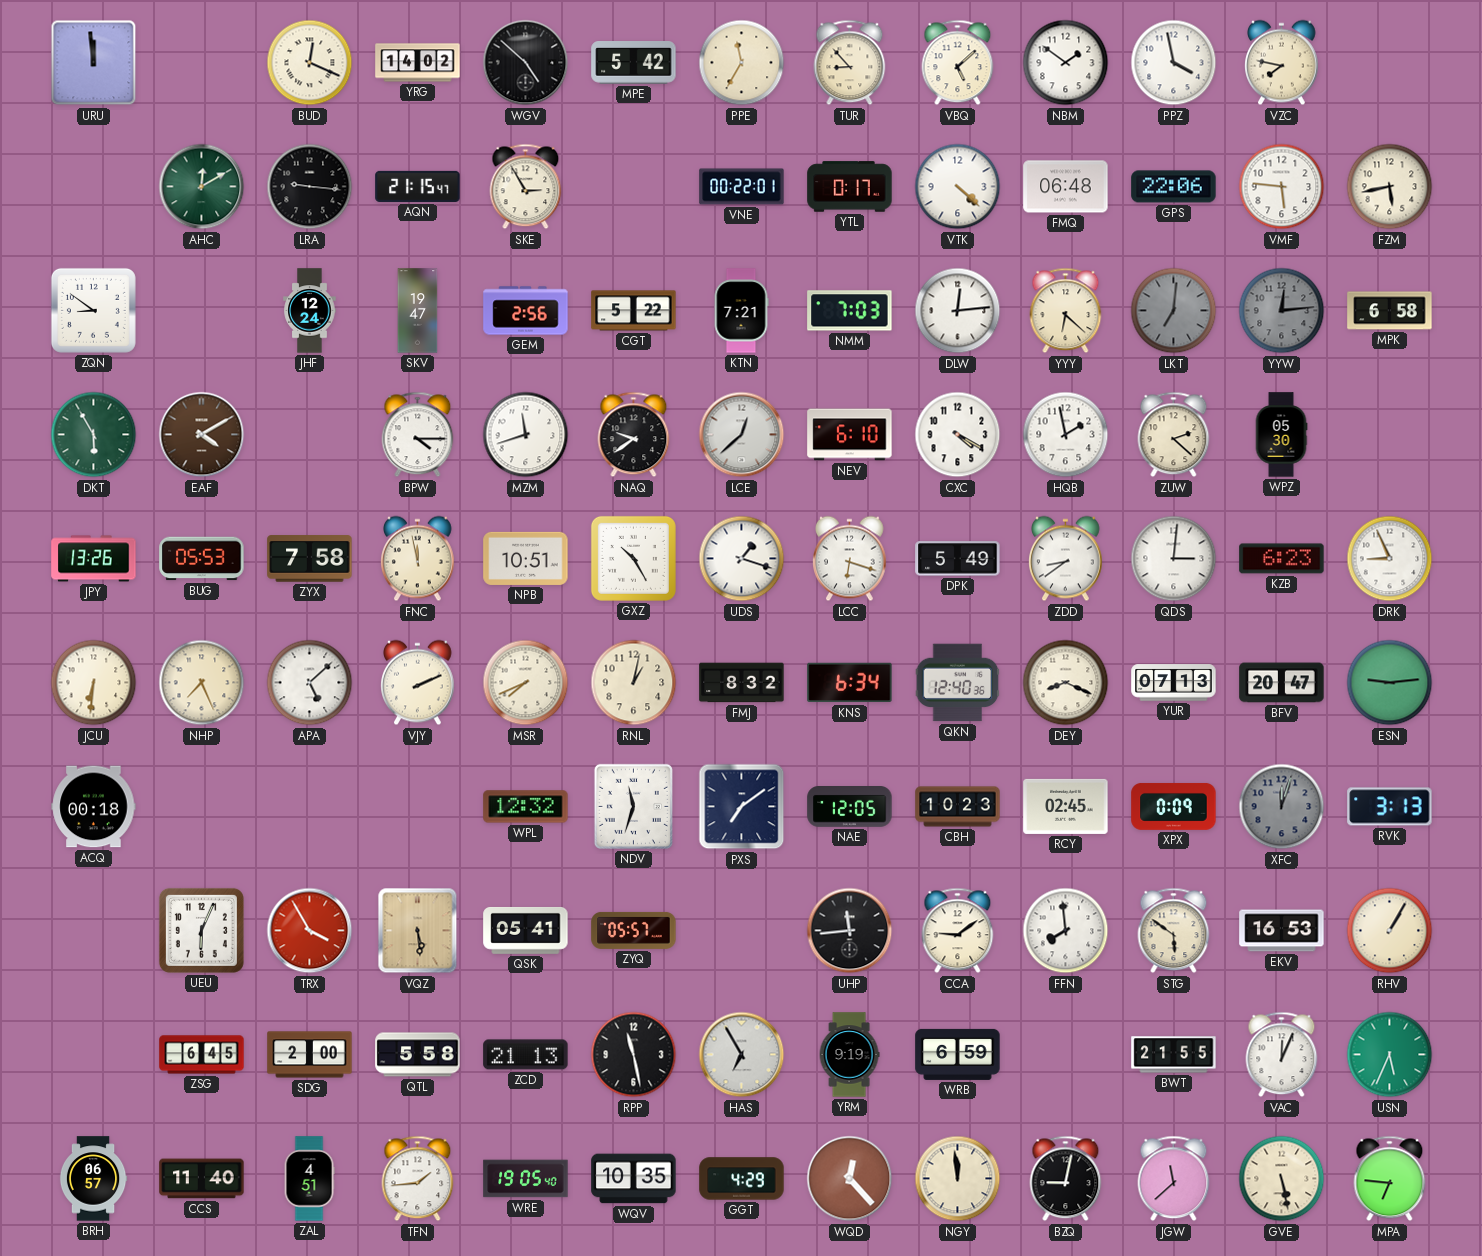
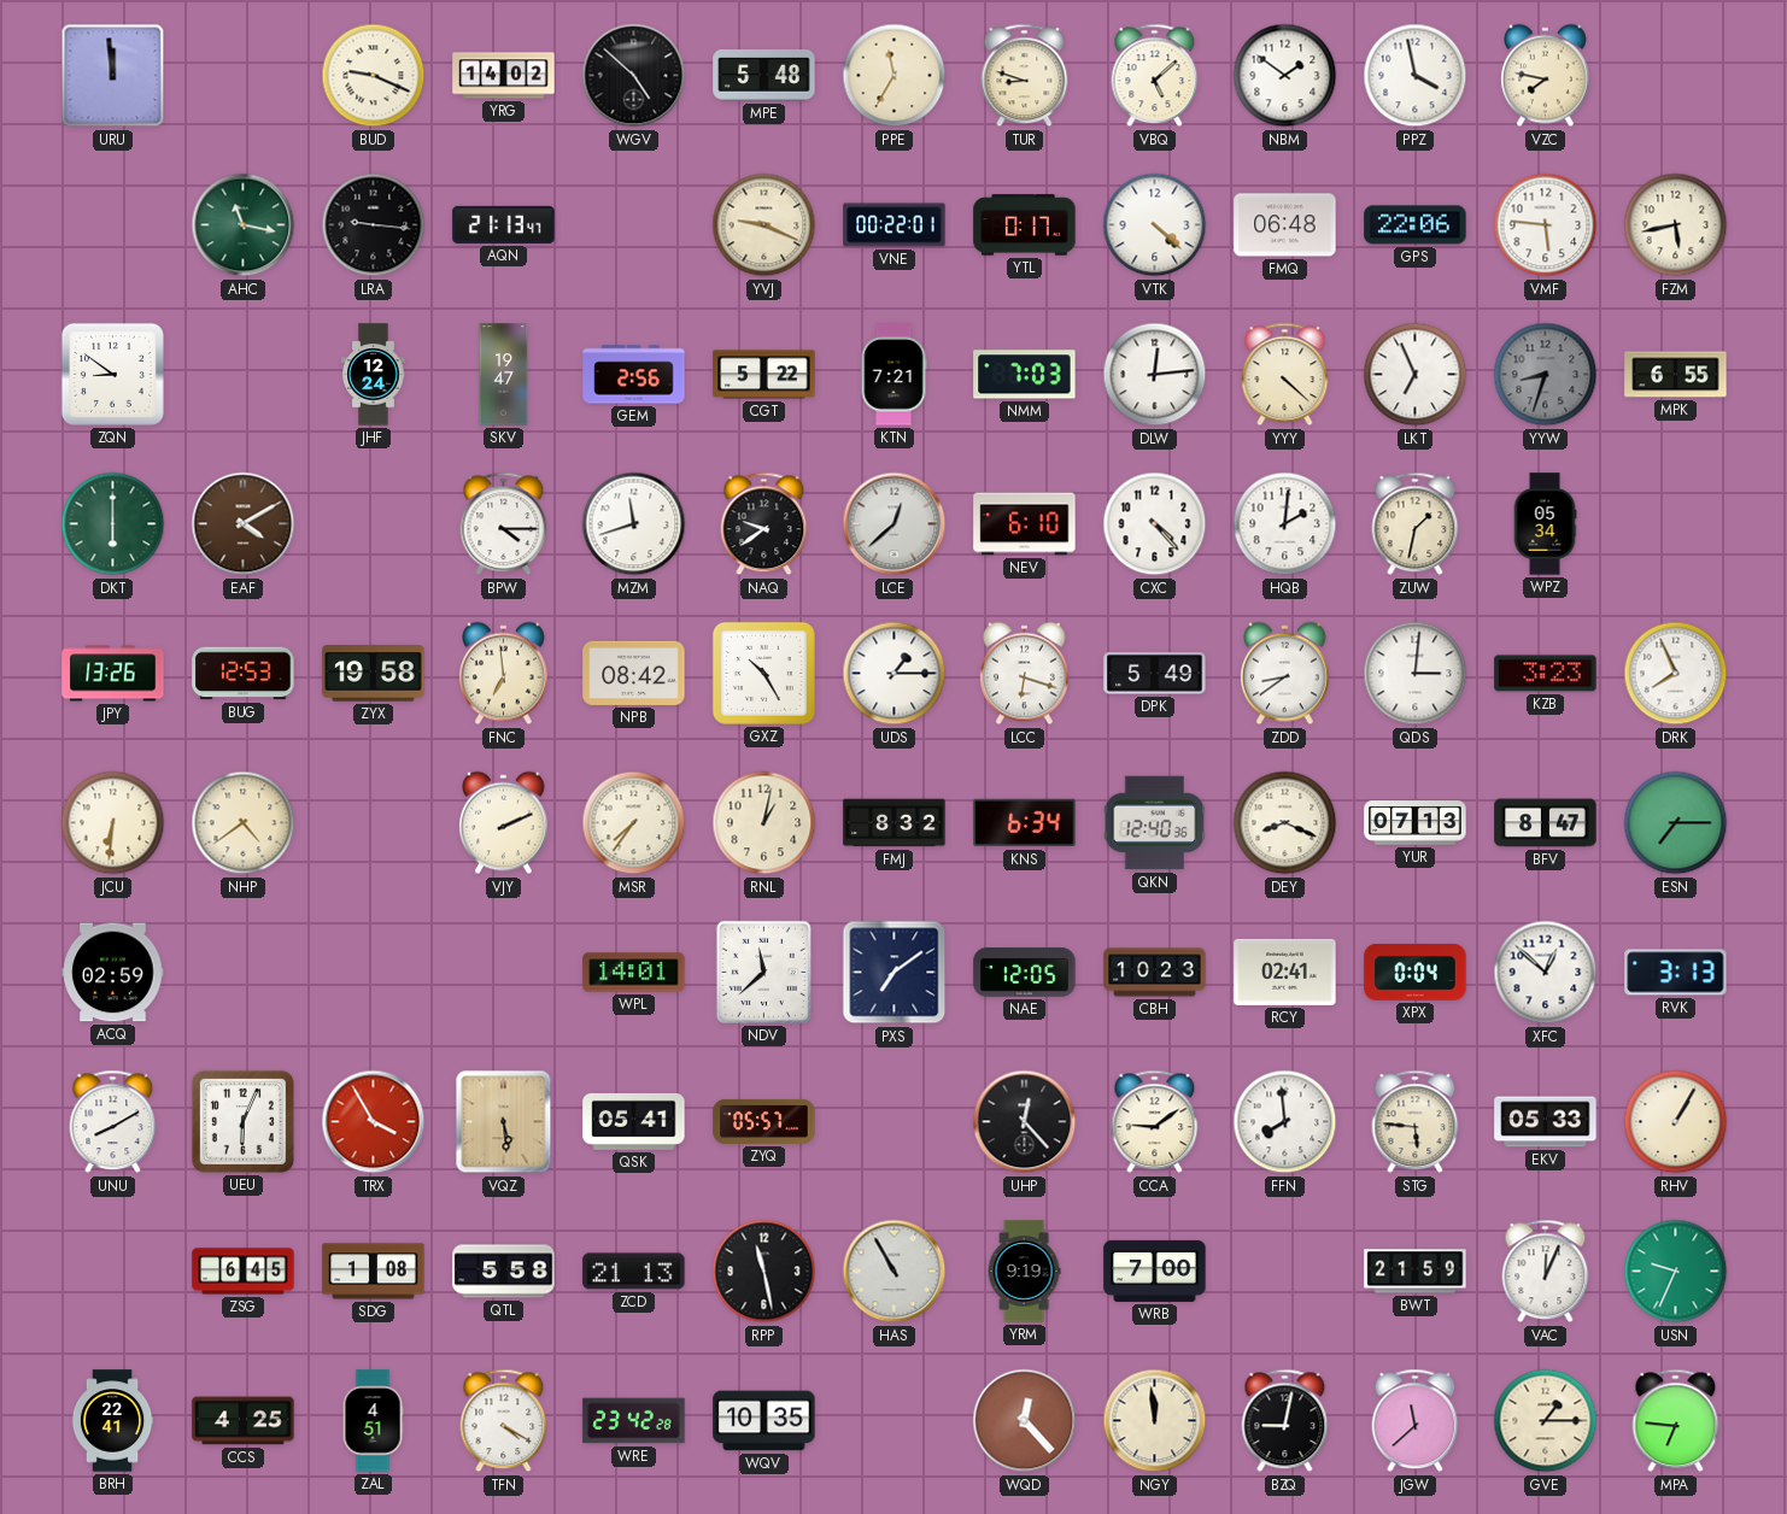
BUD: 12:19 -> 9:19 (374, 76)
MPE: 5:42 -> 5:48 (764, 76)
TUR: 8:53 -> 8:48 (1025, 76)
AHC: 12:10 -> 11:17 (244, 225)
AQN: 21:15 -> 21:13 (504, 224)
SKE: 2:55 -> none (526, 187)
YVJ: none -> 9:19 (764, 225)
YYY: 6:22 -> 4:22 (1285, 375)
LKT: 7:01 -> 6:56 (1416, 375)
LKT dial: grey -> white (1416, 375)
YYW: 12:14 -> 8:33 (1546, 375)
MPK: 6:58 -> 6:55 (1676, 375)
DKT: 5:55 -> 6:00 (113, 524)
CXC: 4:20 -> 4:23 (1155, 524)
HQB: 1:58 -> 2:01 (1285, 524)
ZUW: 2:22 -> 1:32 (1416, 524)
WPZ: 05:30 -> 05:34 (1545, 524)
BUG: 05:53 -> 12:53 (244, 674)
ZYX: 7:58 -> 19:58 (374, 674)
FNC: 11:58 -> 6:59 (504, 674)
NPB: 10:51 -> 08:42 (634, 673)
UDS: 1:18 -> 1:15 (895, 674)
KZB: 6:23 -> 3:23 (1546, 674)
DRK: 8:56 -> 7:56 (1676, 674)
NHP: 7:26 -> 4:39 (244, 823)
APA: 5:08 -> none (310, 683)
MSR: 7:41 -> 7:36 (634, 823)
BFV: 20:47 -> 8:47 (1546, 823)
ESN: 9:14 -> 7:15 (1676, 823)
ACQ: 00:18 -> 02:59 (113, 973)
WPL: 12:32 -> 14:01 (634, 973)
NDV: 11:33 -> 11:38 (763, 972)
RCY: 02:45 -> 02:41 (1285, 972)
XPX: 0:09 -> 0:04 (1416, 972)
XFC: 12:03 -> 12:52 (1546, 973)
XFC dial: grey -> white (1546, 973)
UNU: none -> 8:10 (113, 1122)
UHP: 11:44 -> 12:23 (1025, 1122)
STG: 5:51 -> 5:46 (1416, 1122)
EKV: 16:53 -> 05:33 (1546, 1122)
SDG: 2:00 -> 1:08 (374, 1272)
HAS: 6:55 -> 10:55 (895, 1272)
WRB: 6:59 -> 7:00 (1155, 1271)
BWT: 21:55 -> 21:59 (1416, 1272)
USN: 5:34 -> 9:34 (1676, 1272)
BRH: 06:57 -> 22:41 (112, 1421)
CCS: 11:40 -> 4:25 (244, 1421)
TFN: 1:44 -> 4:20 (504, 1421)
WRE: 19:05 -> 23:42 (634, 1421)
GGT: 4:29 -> none (742, 1179)
GVE: 5:28 -> 1:15 (1546, 1421)
